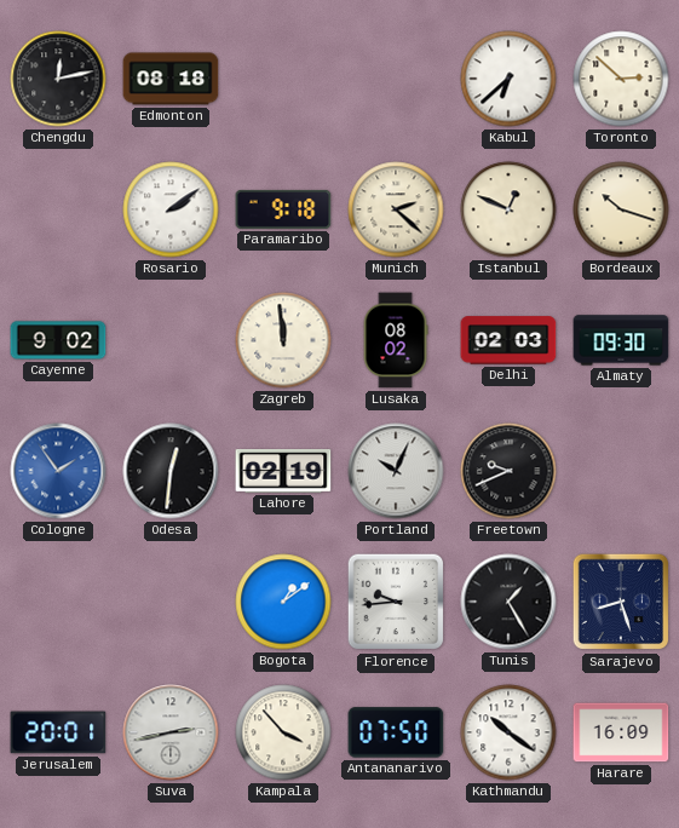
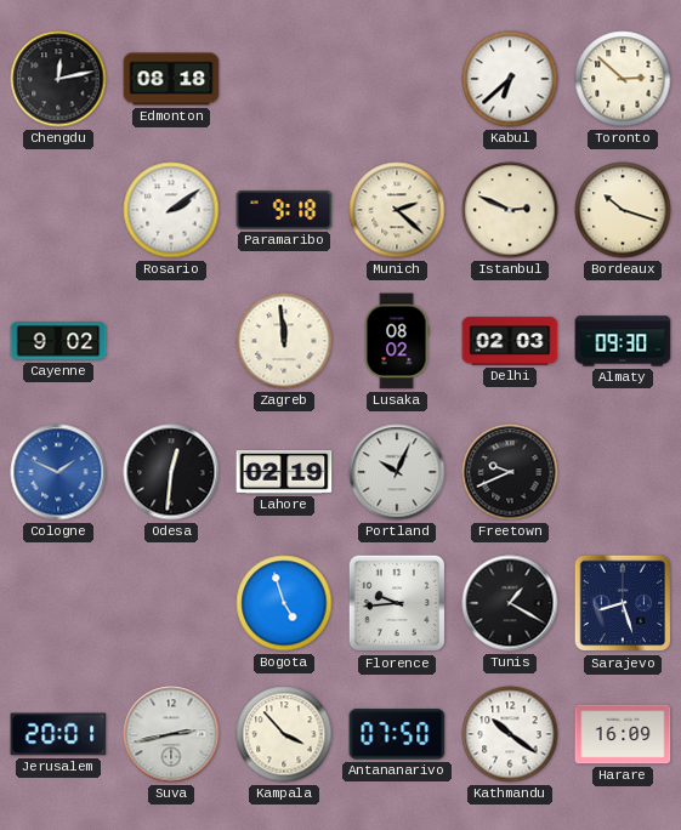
Istanbul: 12:49 -> 2:49 (510, 210)
Cologne: 1:54 -> 1:49 (58, 472)
Bogota: 1:09 -> 4:57 (284, 603)
Tunis: 1:25 -> 1:20 (510, 603)
